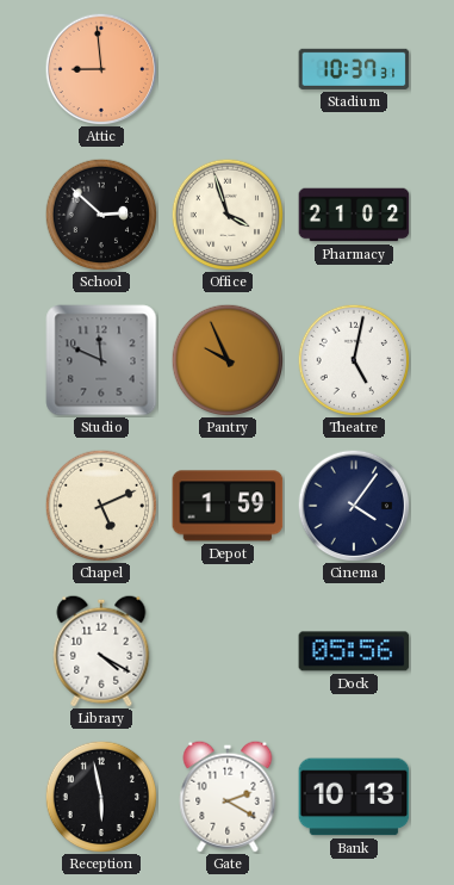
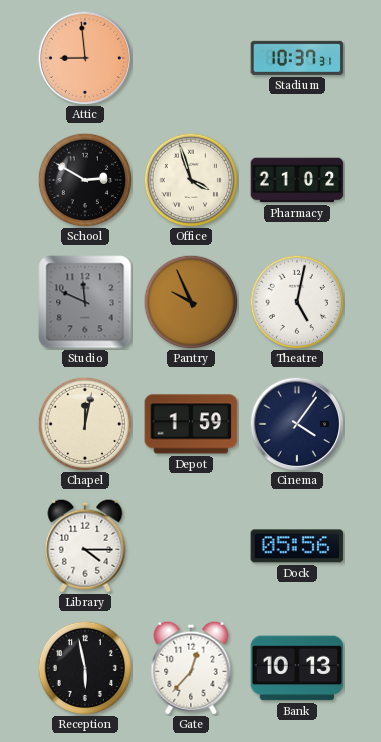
School: 2:52 -> 2:50 (85, 180)
Chapel: 5:11 -> 12:02 (85, 424)
Library: 4:20 -> 4:15 (85, 546)
Gate: 2:20 -> 12:37 (191, 668)
